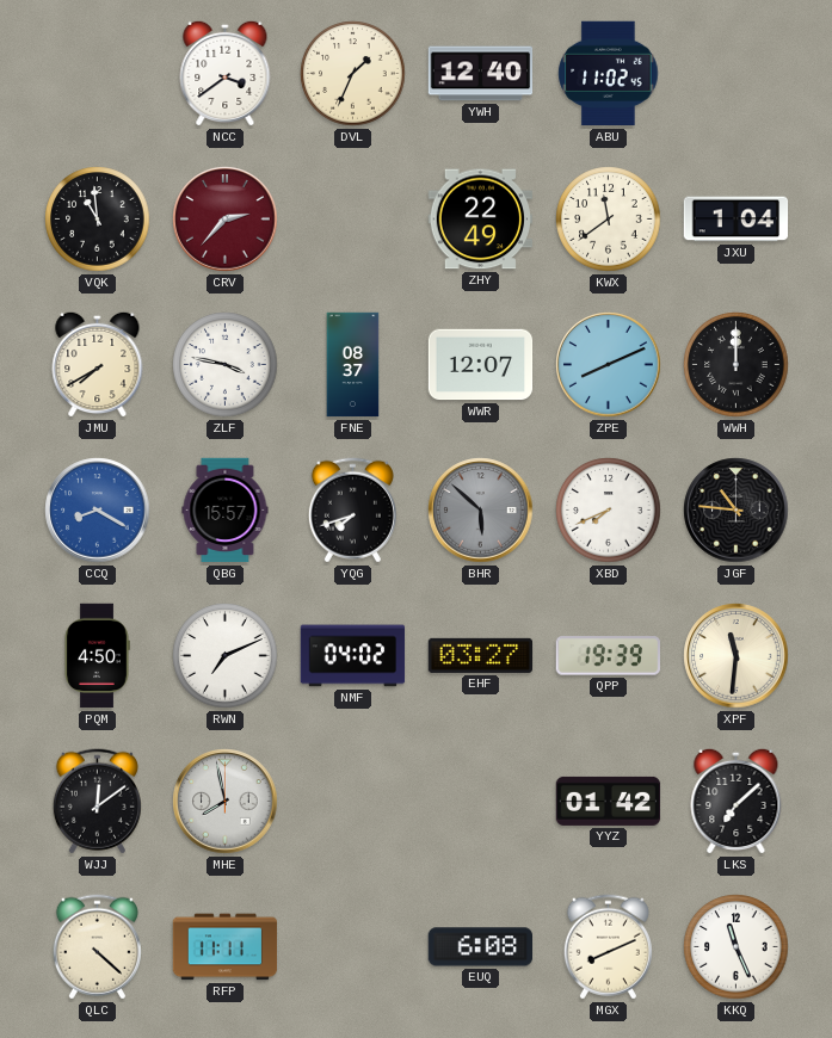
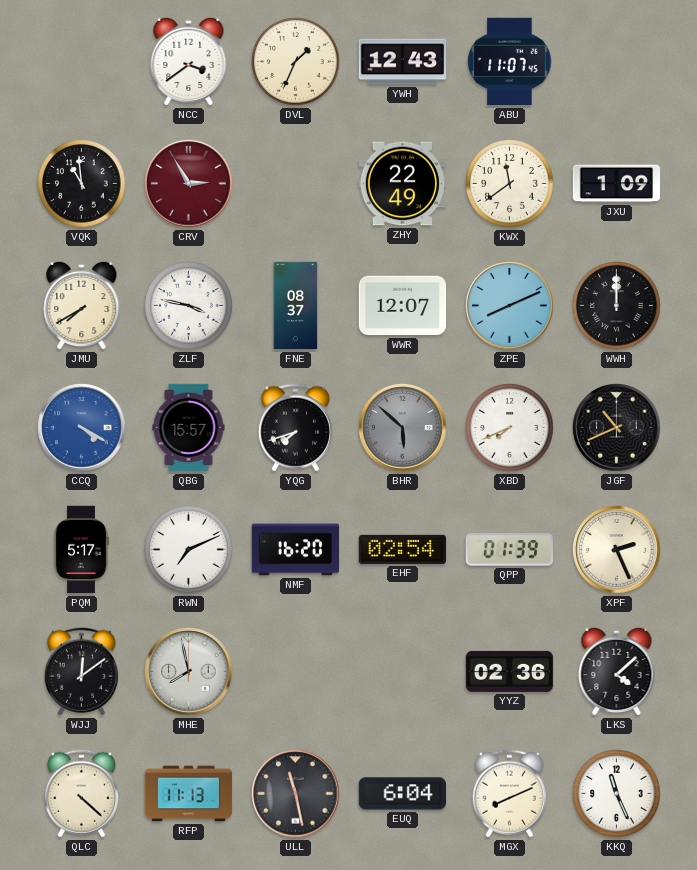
YWH: 12:40 -> 12:43 (403, 62)
ABU: 11:02 -> 11:07 (510, 62)
CRV: 2:37 -> 2:55 (189, 184)
JXU: 1:04 -> 1:09 (617, 184)
CCQ: 8:20 -> 4:20 (82, 428)
JGF: 10:46 -> 10:41 (617, 428)
PQM: 4:50 -> 5:17 (81, 550)
NMF: 04:02 -> 16:20 (296, 550)
EHF: 03:27 -> 02:54 (403, 549)
QPP: 19:39 -> 01:39 (509, 550)
XPF: 11:31 -> 2:26 (617, 550)
YYZ: 01:42 -> 02:36 (510, 671)
LKS: 7:08 -> 4:08 (617, 671)
RFP: 11:11 -> 11:13 (189, 794)
ULL: none -> 11:28 (296, 794)
EUQ: 6:08 -> 6:04 (402, 794)
